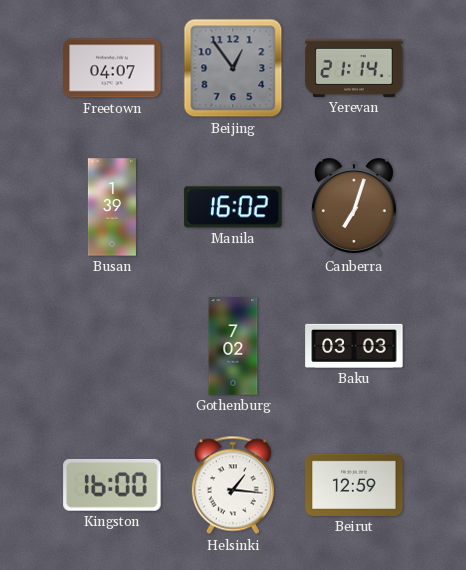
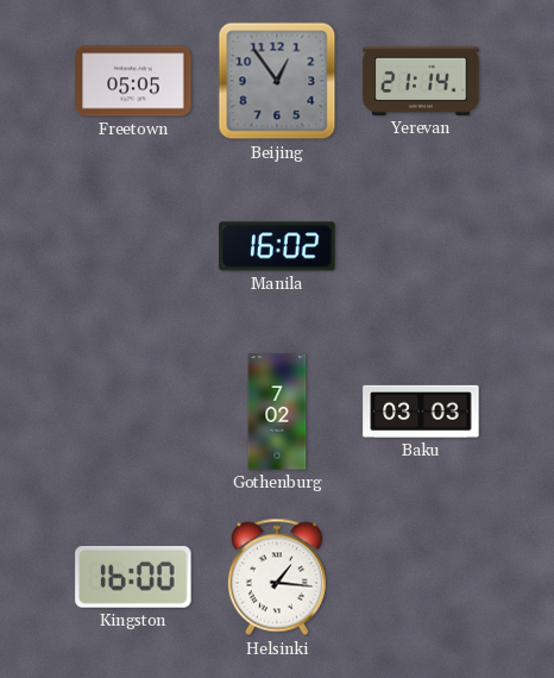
Freetown: 04:07 -> 05:05 (133, 81)
Busan: 1:39 -> none (112, 207)
Canberra: 7:03 -> none (354, 207)
Beirut: 12:59 -> none (354, 485)
